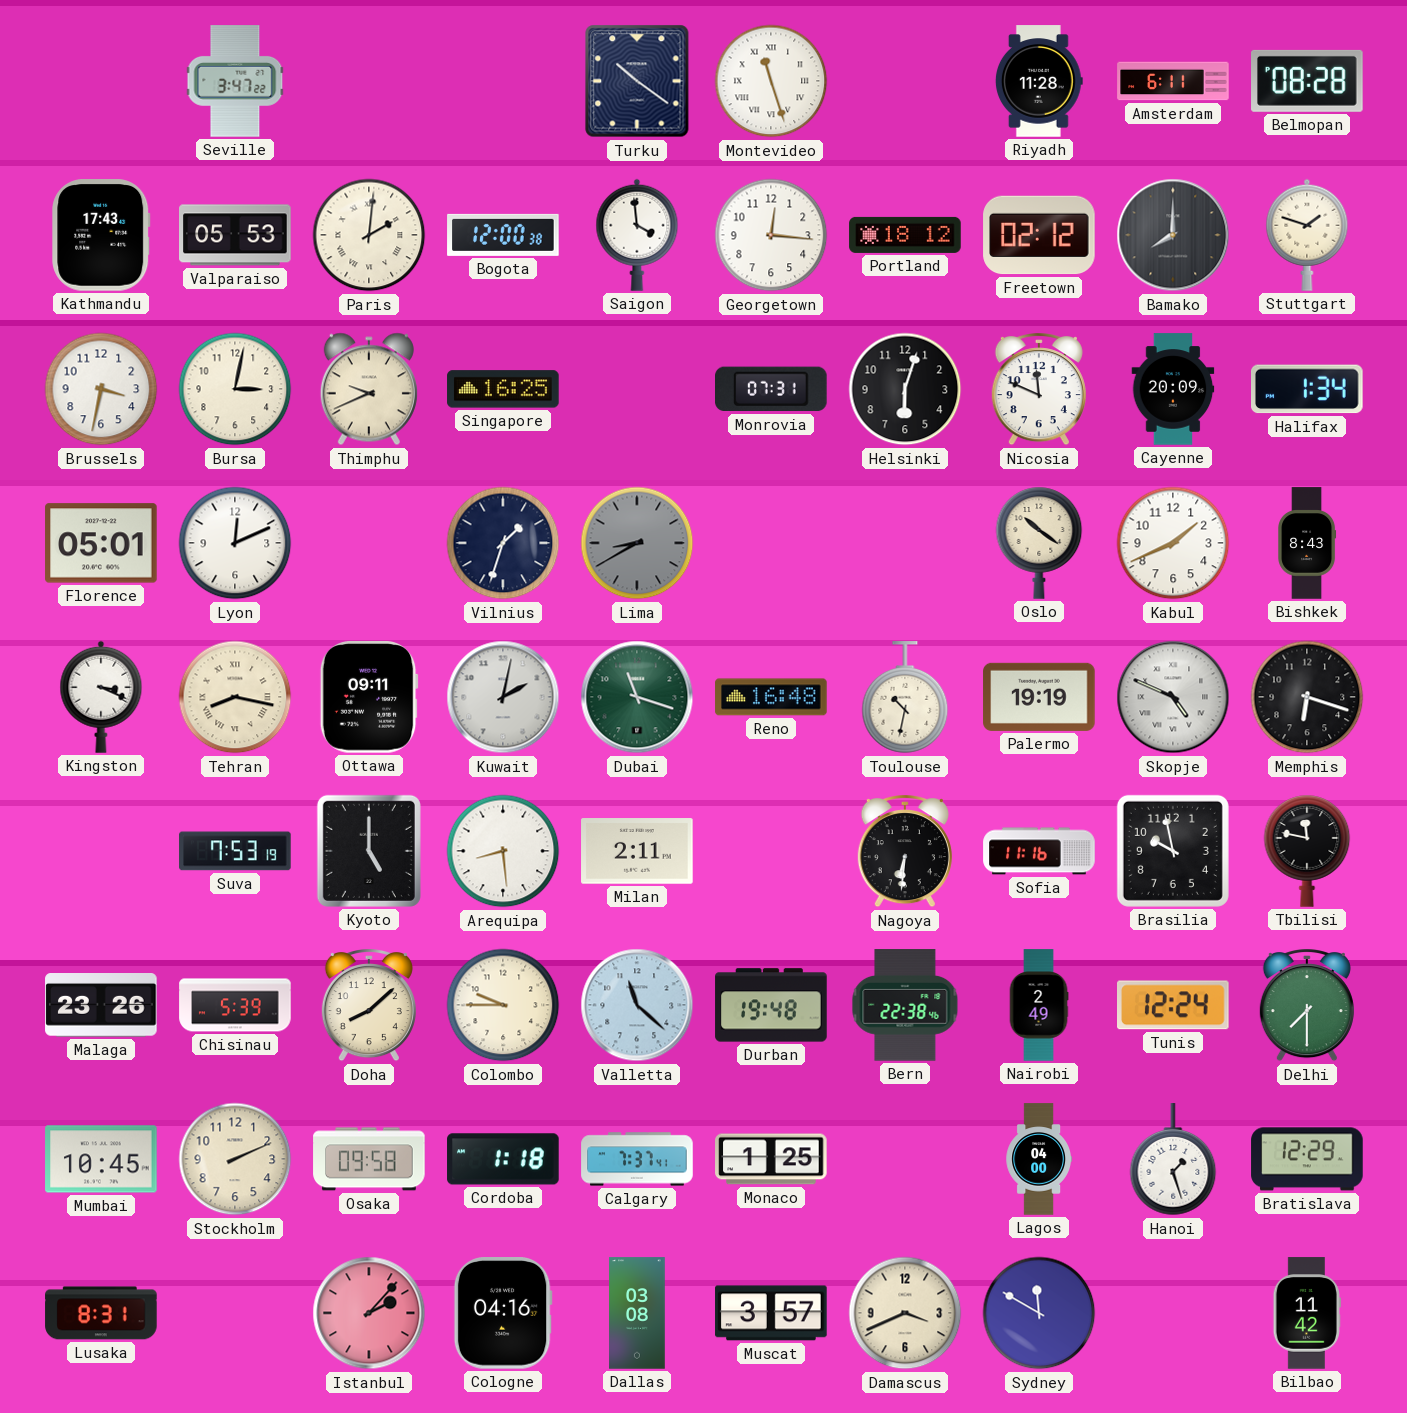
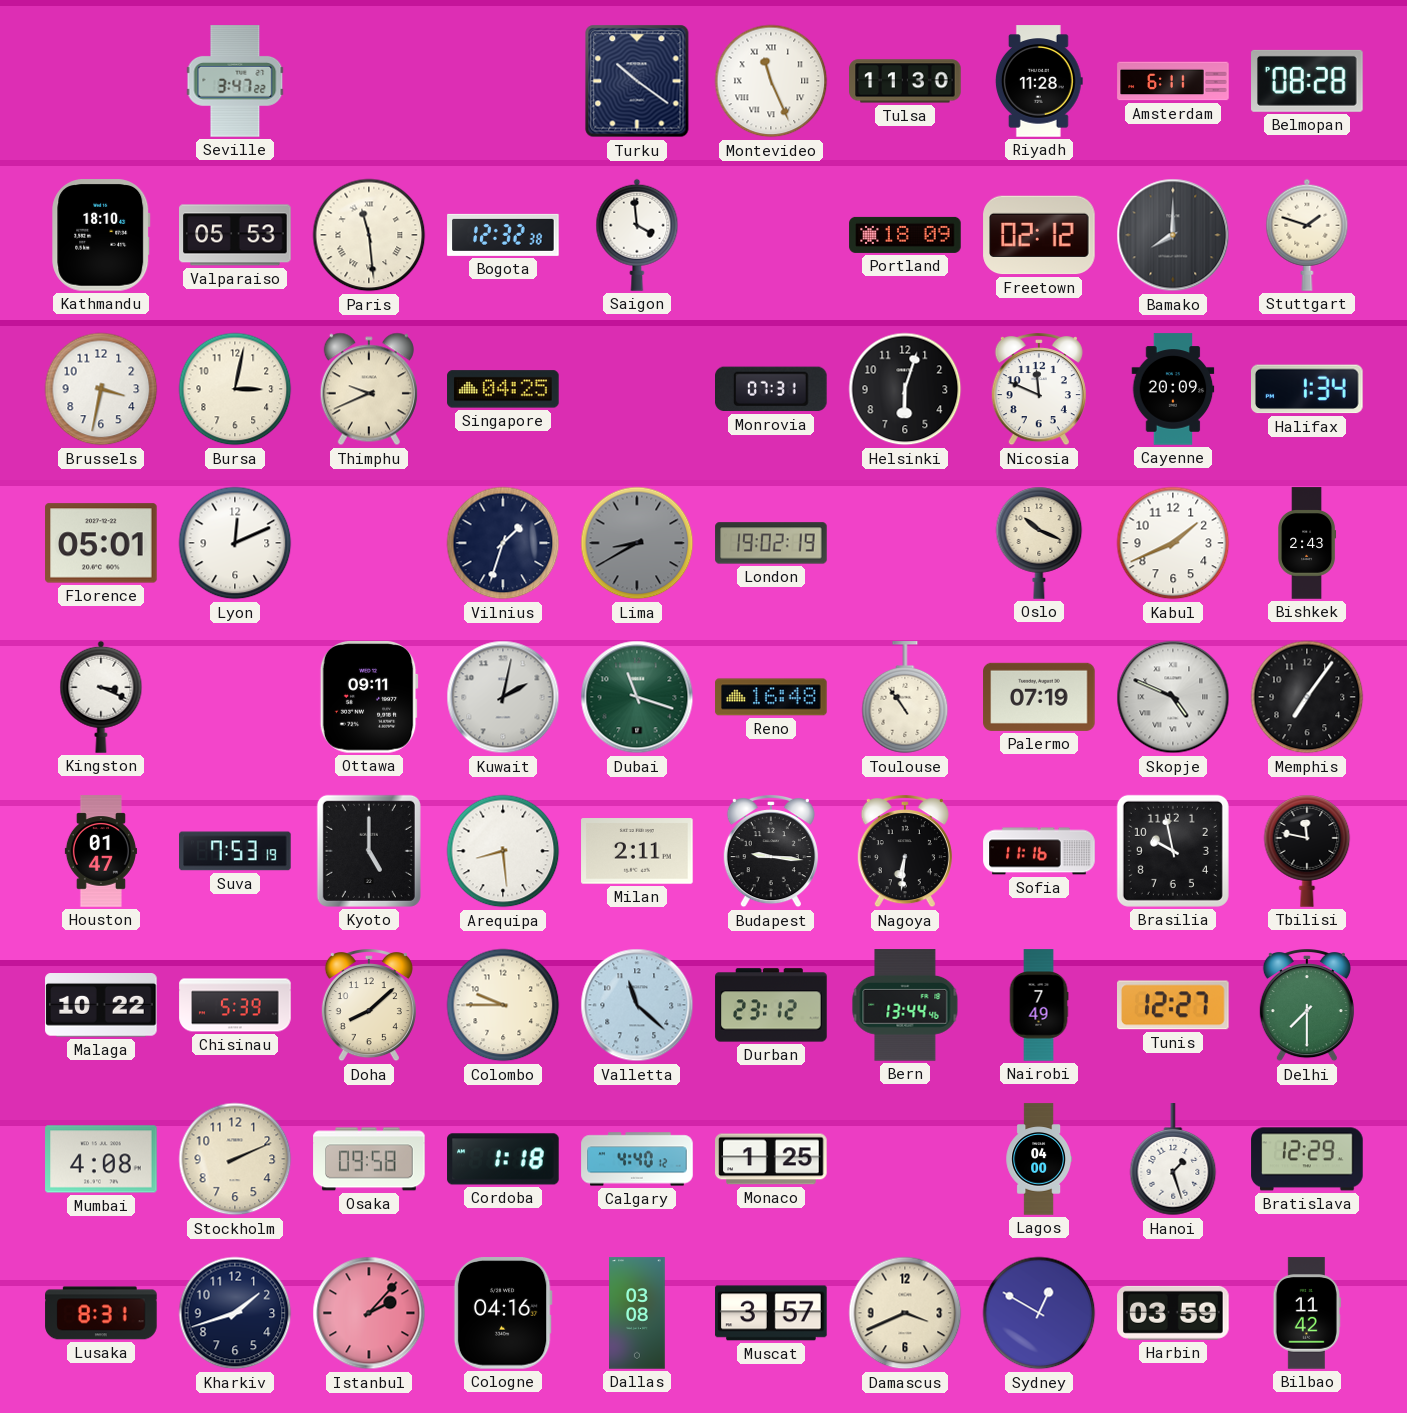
Montevideo: 11:27 -> 11:26 (771, 81)
Tulsa: none -> 11:30 (905, 81)
Kathmandu: 17:43 -> 18:10 (101, 235)
Paris: 2:01 -> 11:29 (369, 235)
Bogota: 12:00 -> 12:32 (503, 235)
Georgetown: 12:16 -> none (771, 235)
Portland: 18:12 -> 18:09 (905, 235)
Singapore: 16:25 -> 04:25 (503, 389)
London: none -> 19:02 (771, 543)
Oslo: 10:21 -> 10:19 (1039, 543)
Bishkek: 8:43 -> 2:43 (1307, 543)
Tehran: 8:17 -> none (235, 697)
Toulouse: 10:32 -> 10:54 (905, 698)
Palermo: 19:19 -> 07:19 (1039, 697)
Memphis: 6:18 -> 7:06 (1307, 697)
Houston: none -> 01:47 (101, 851)
Budapest: none -> 9:16 (771, 852)
Malaga: 23:26 -> 10:22 (101, 1006)
Durban: 19:48 -> 23:12 (771, 1005)
Bern: 22:38 -> 13:44 (905, 1005)
Nairobi: 2:49 -> 7:49 (1039, 1005)
Tunis: 12:24 -> 12:27 (1174, 1005)
Mumbai: 10:45 -> 4:08 (101, 1159)
Calgary: 7:37 -> 4:40 (637, 1159)
Kharkiv: none -> 1:42 (235, 1313)
Sydney: 11:50 -> 12:50 (1039, 1313)
Harbin: none -> 03:59 (1173, 1313)
